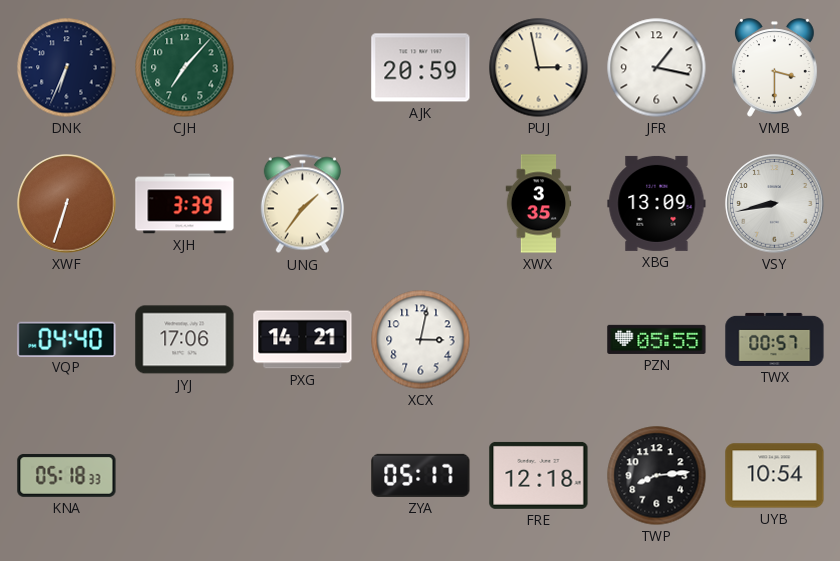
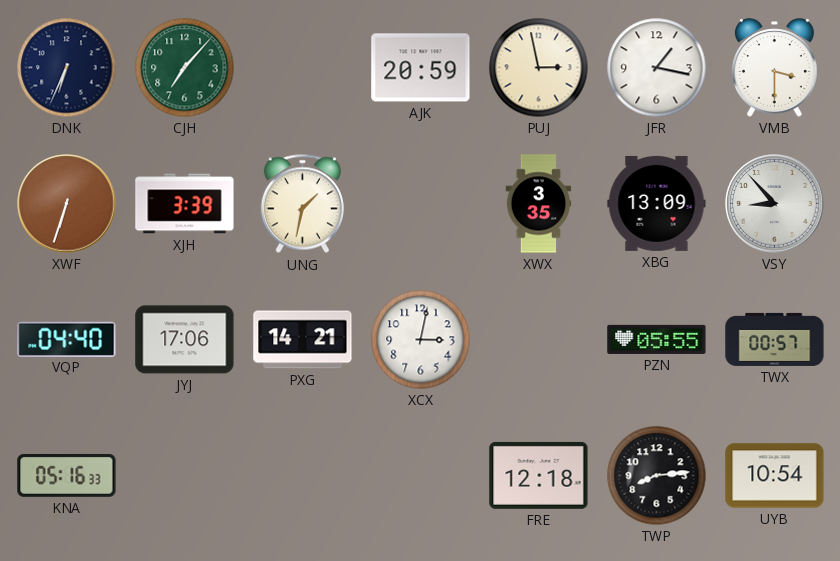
UNG: 1:36 -> 1:32 (302, 204)
VSY: 8:43 -> 8:53 (775, 204)
KNA: 05:18 -> 05:16 (67, 475)
ZYA: 05:17 -> none (421, 475)
